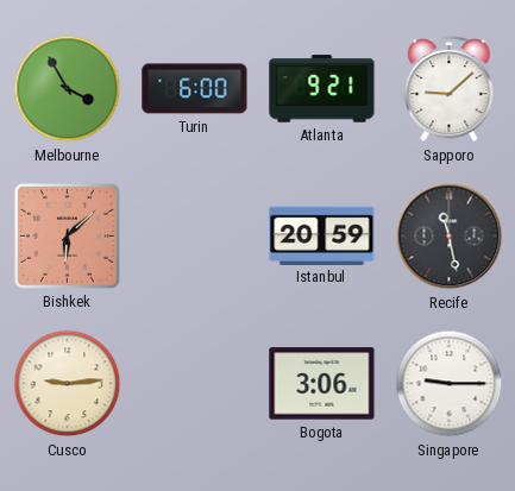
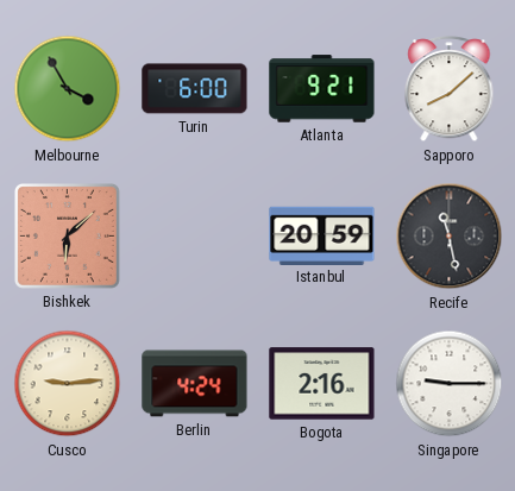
Sapporo: 9:08 -> 8:08 (450, 89)
Berlin: none -> 4:24 (195, 384)
Bogota: 3:06 -> 2:16 (322, 384)
